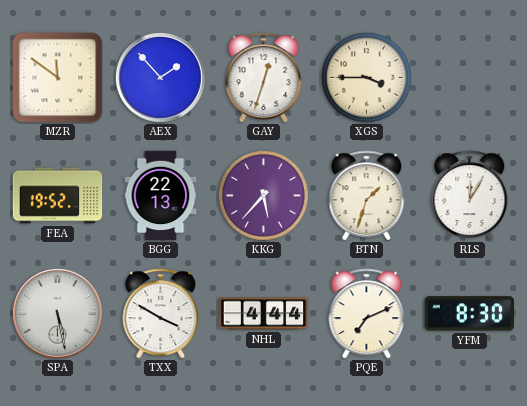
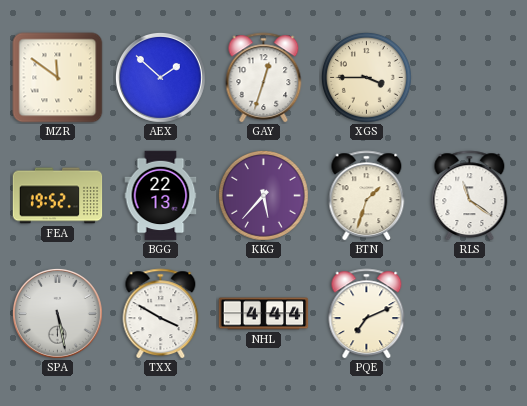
AEX: 1:53 -> 1:52 (160, 77)
RLS: 12:05 -> 11:21 (470, 196)
YFM: 8:30 -> none (469, 314)
